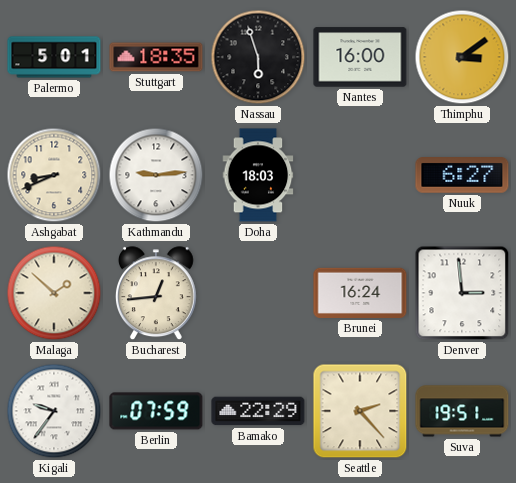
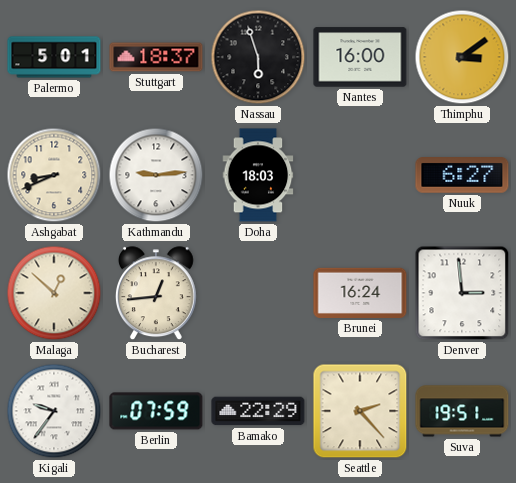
Stuttgart: 18:35 -> 18:37 (156, 57)
Malaga: 1:52 -> 12:52 (54, 293)
